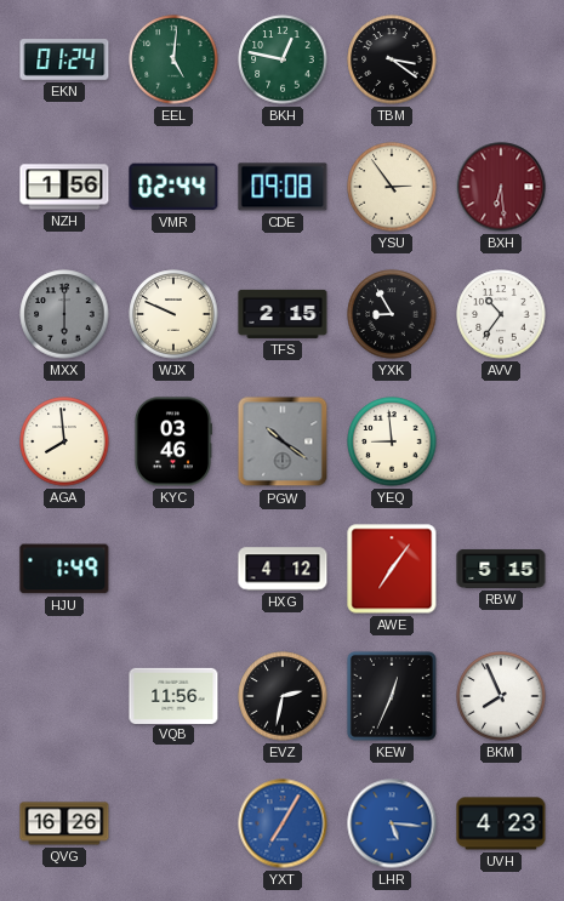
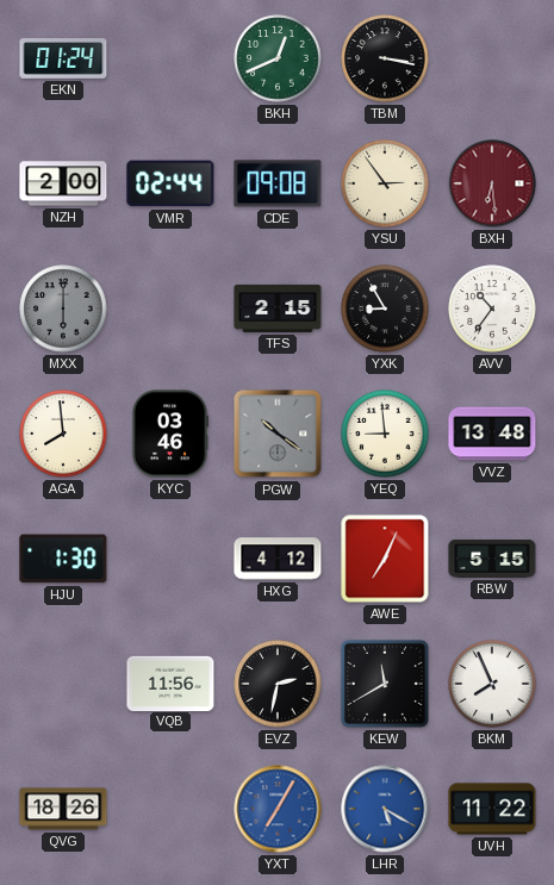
EEL: 5:01 -> none (173, 59)
BKH: 12:47 -> 12:41 (278, 58)
TBM: 3:21 -> 3:17 (385, 58)
NZH: 1:56 -> 2:00 (63, 183)
WJX: 9:49 -> none (173, 314)
VVZ: none -> 13:48 (492, 434)
HJU: 1:49 -> 1:30 (63, 559)
AWE: 7:06 -> 7:04 (385, 559)
KEW: 12:34 -> 11:40 (385, 684)
QVG: 16:26 -> 18:26 (63, 809)
LHR: 5:16 -> 5:20 (385, 809)
UVH: 4:23 -> 11:22 (492, 809)
